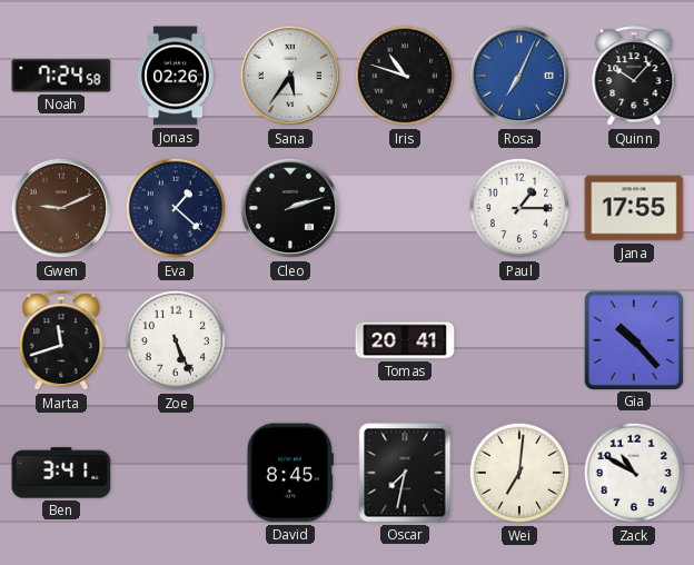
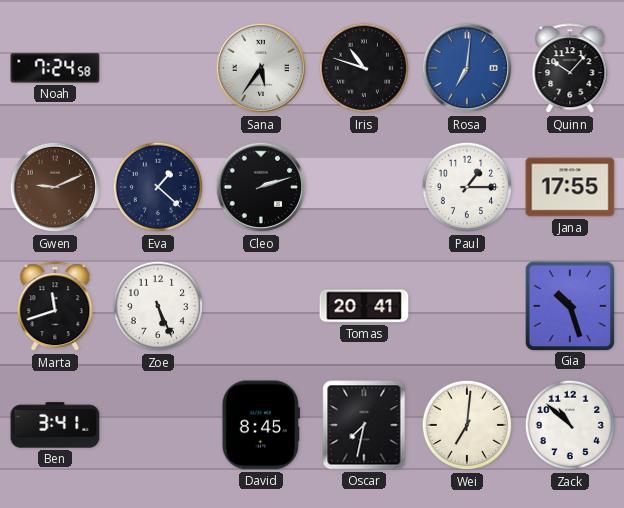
Jonas: 02:26 -> none (176, 76)
Rosa: 7:04 -> 7:01 (467, 68)
Gia: 10:23 -> 10:27 (569, 305)
Zack: 10:50 -> 10:52 (570, 425)
